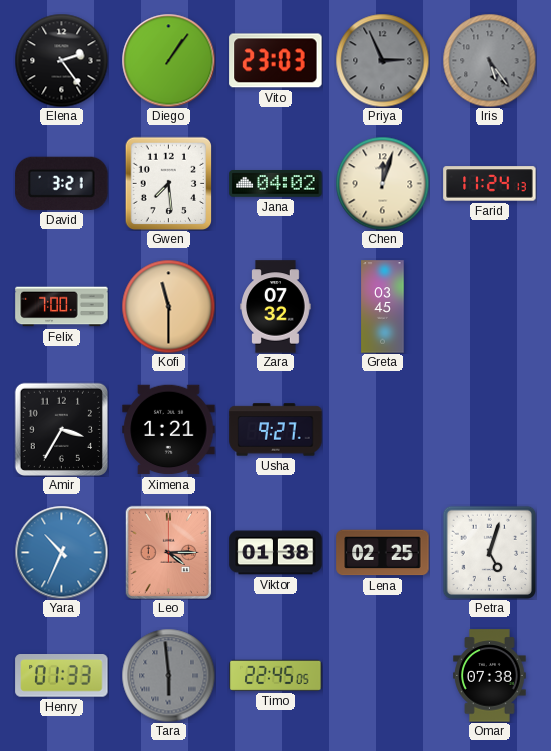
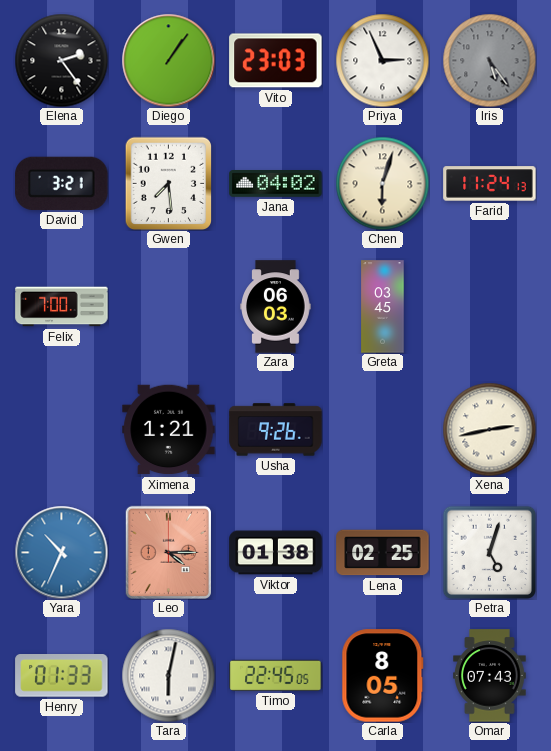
Priya dial: grey -> white (382, 60)
Chen: 12:03 -> 6:03 (382, 183)
Kofi: 11:30 -> none (168, 306)
Zara: 07:32 -> 06:03 (276, 307)
Amir: 3:35 -> none (61, 429)
Usha: 9:27 -> 9:26 (276, 430)
Xena: none -> 2:43 (489, 429)
Tara: 5:59 -> 6:02 (168, 675)
Tara dial: grey -> white (168, 675)
Carla: none -> 8:05 (383, 676)
Omar: 07:38 -> 07:43 (490, 676)
